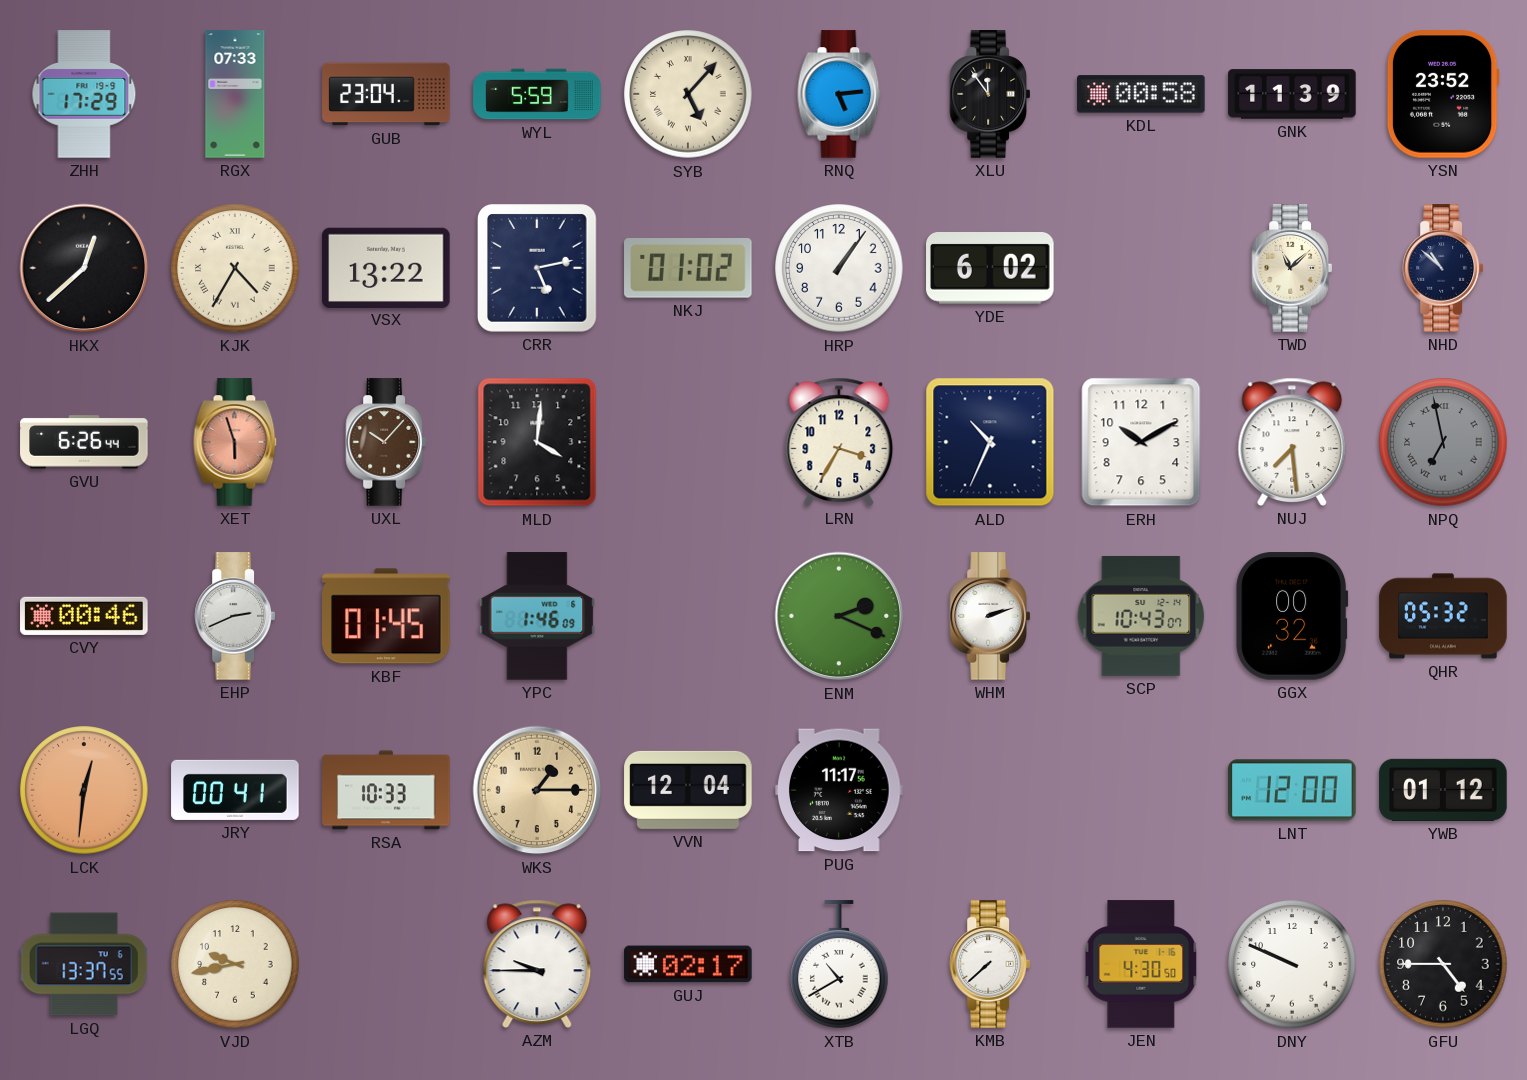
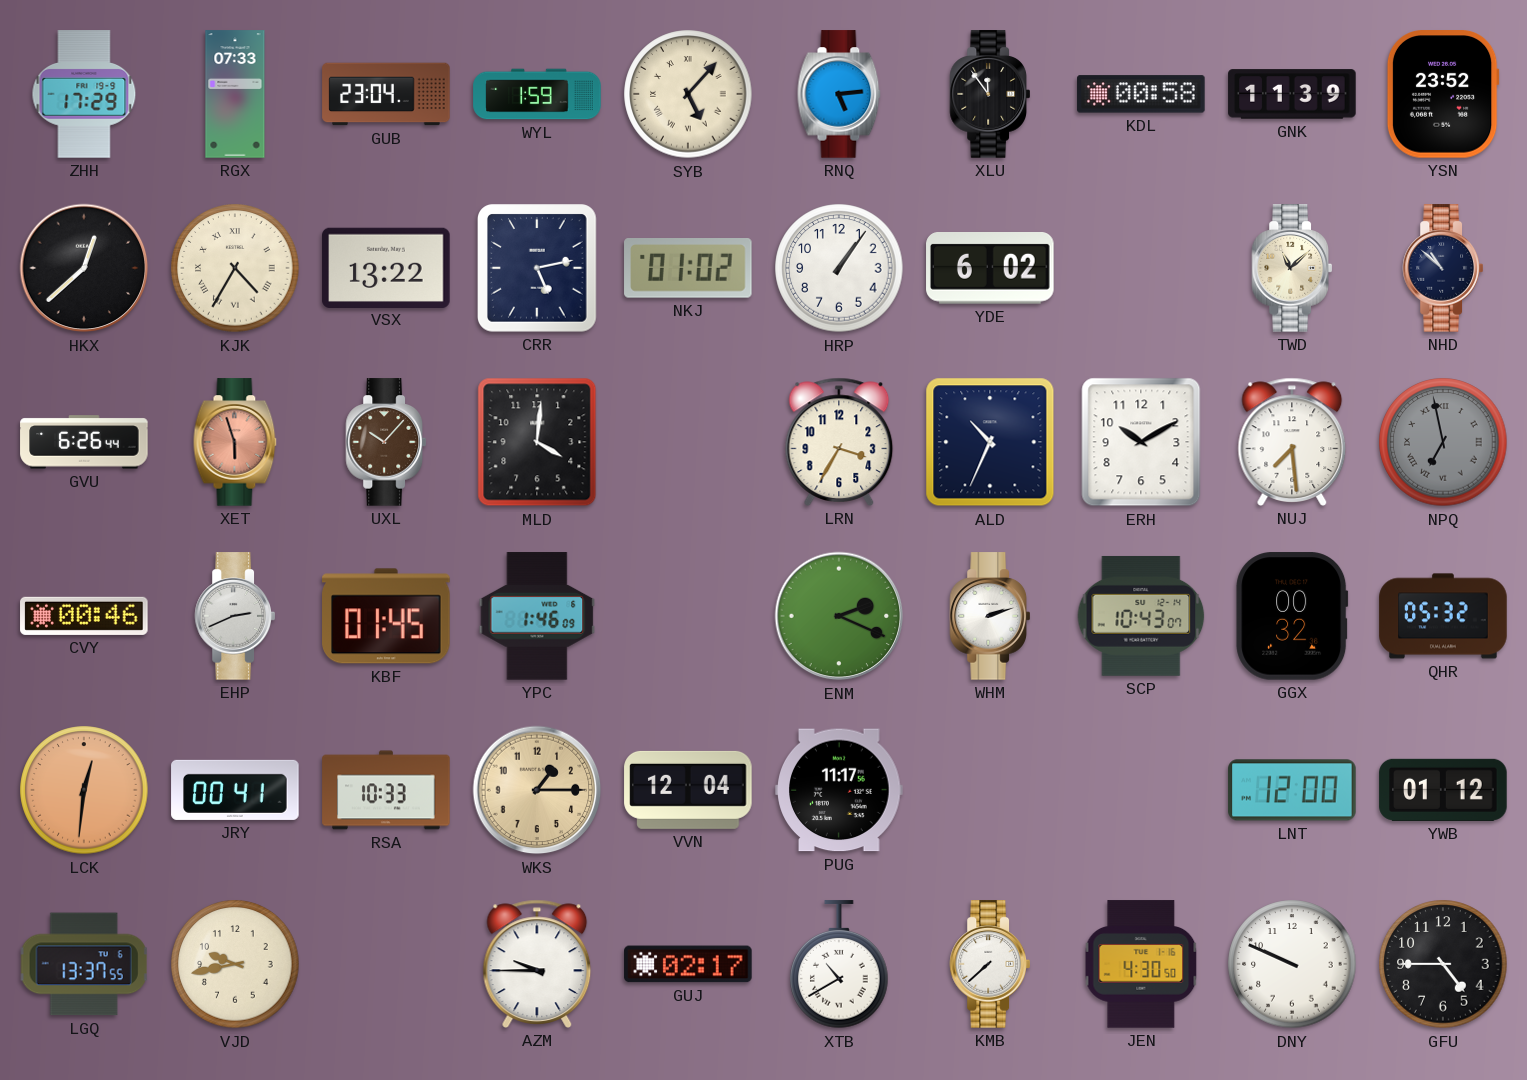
WYL: 5:59 -> 1:59 (537, 94)
